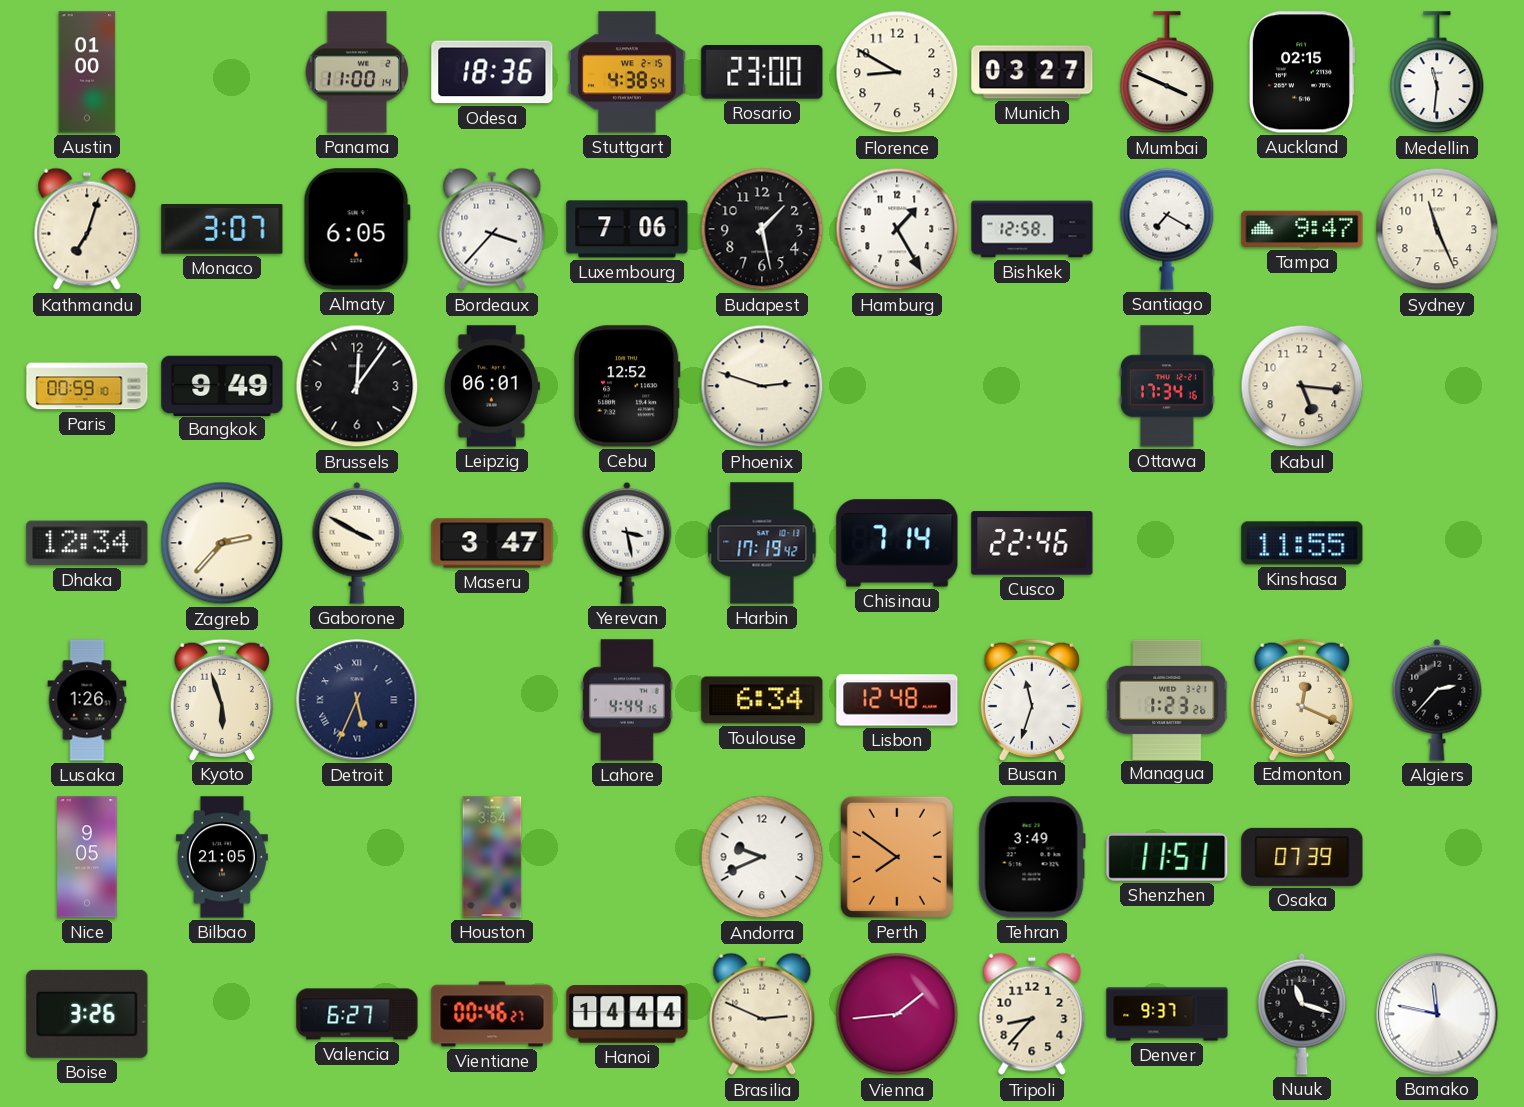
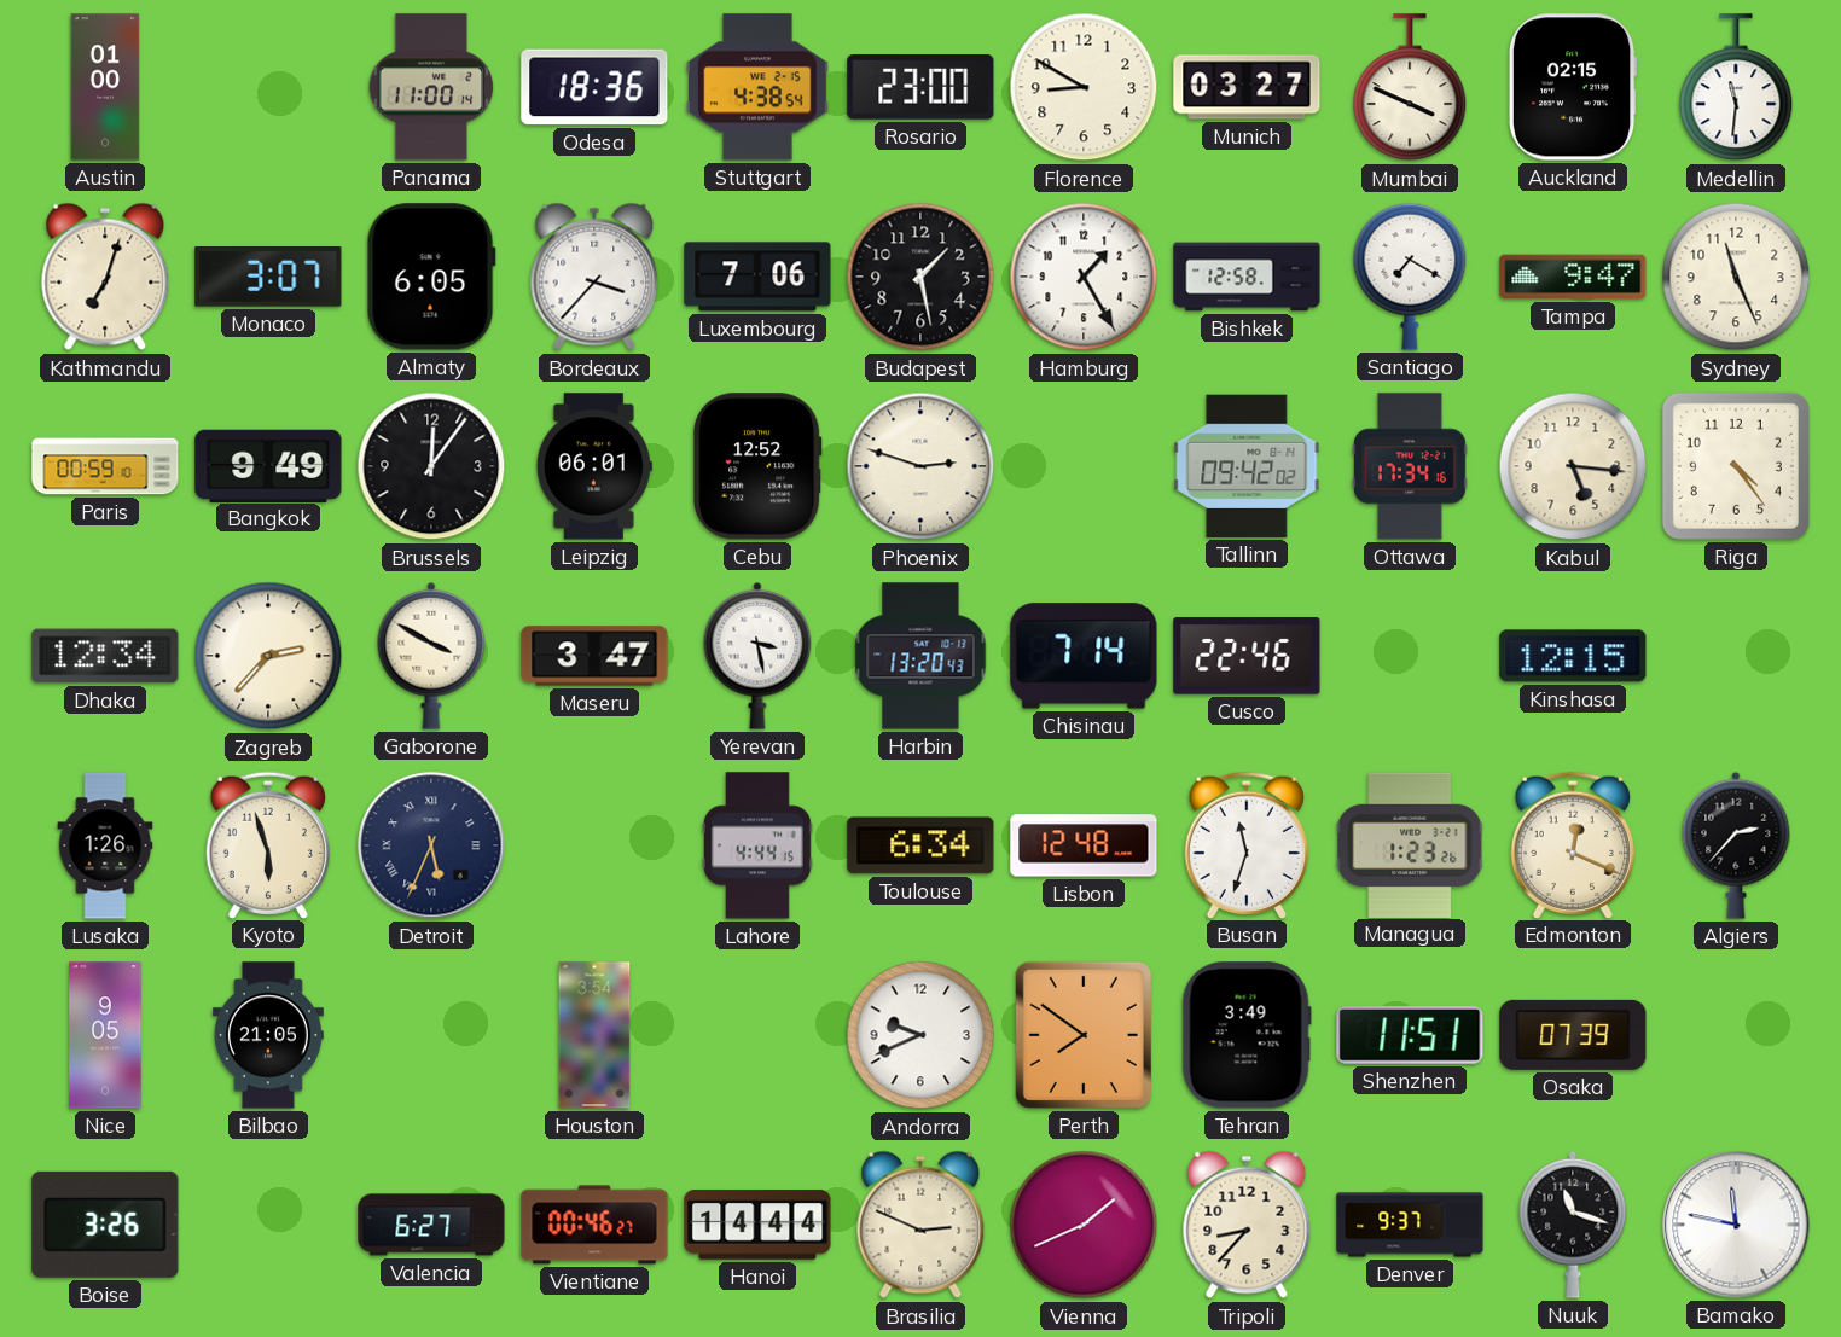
Tallinn: none -> 09:42 (1247, 466)
Riga: none -> 4:24 (1736, 466)
Harbin: 17:19 -> 13:20 (920, 656)
Kinshasa: 11:55 -> 12:15 (1573, 656)
Vienna: 1:44 -> 1:41 (1084, 1225)
